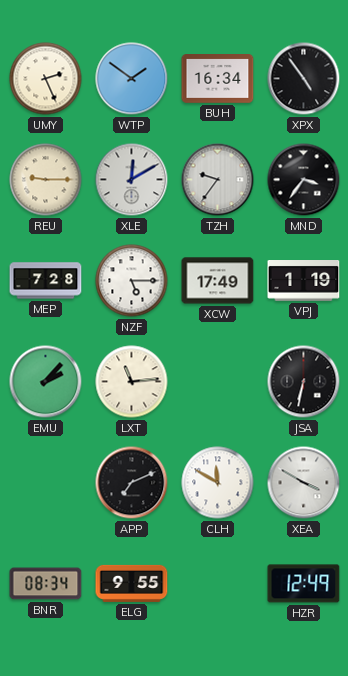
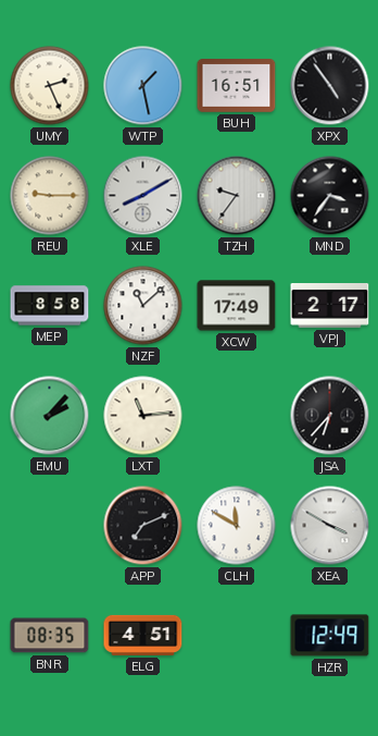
WTP: 1:51 -> 1:28 (143, 86)
BUH: 16:34 -> 16:51 (237, 86)
XLE: 12:10 -> 8:10 (143, 196)
MEP: 7:28 -> 8:58 (50, 306)
NZF: 5:15 -> 11:08 (143, 306)
VPJ: 1:19 -> 2:17 (330, 306)
JSA: 6:32 -> 6:37 (330, 416)
BNR: 08:34 -> 08:35 (50, 636)
ELG: 9:55 -> 4:51 (143, 635)
